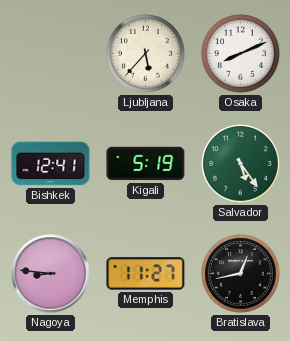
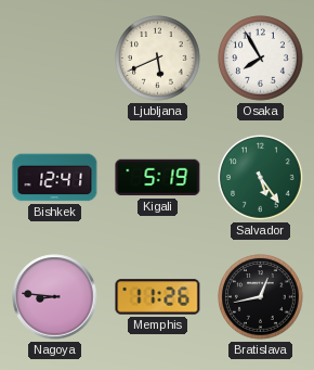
Ljubljana: 5:37 -> 5:41 (158, 59)
Osaka: 8:11 -> 7:55 (261, 59)
Memphis: 11:27 -> 11:26 (158, 297)
